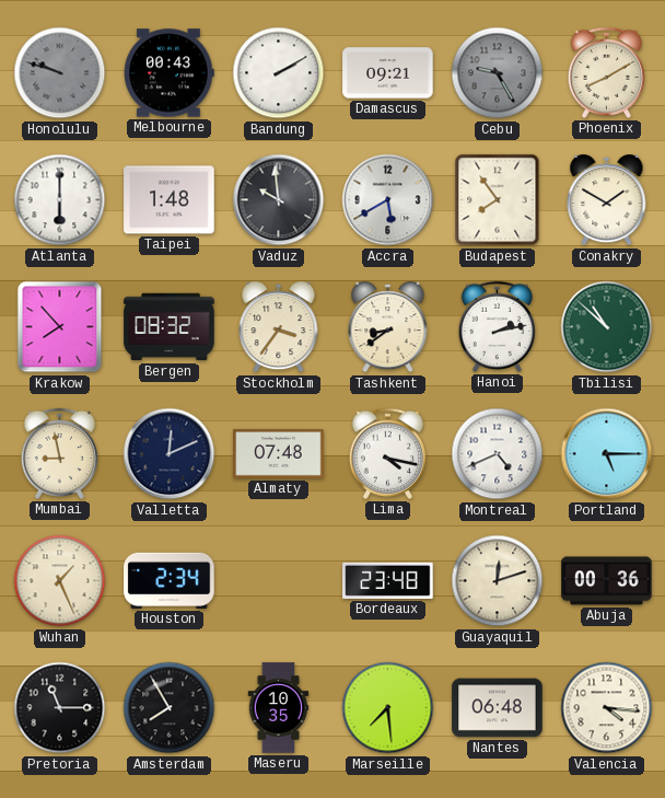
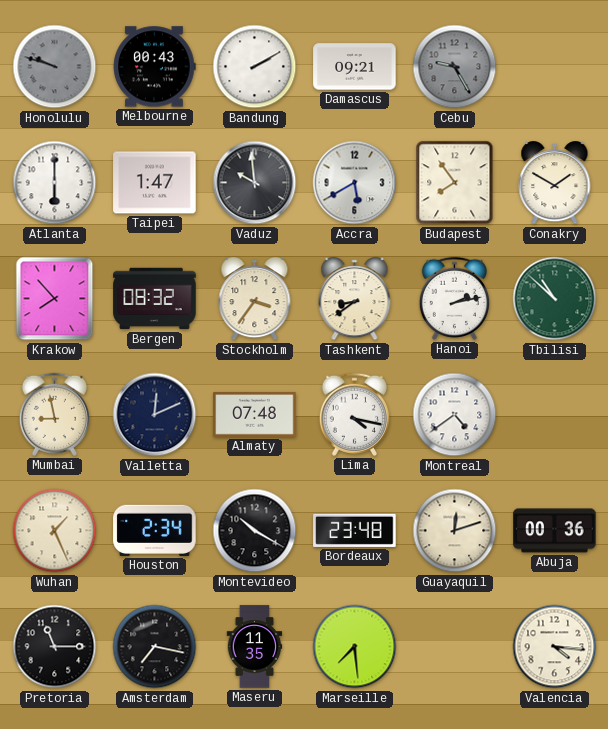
Phoenix: 8:10 -> none (606, 72)
Taipei: 1:48 -> 1:47 (155, 183)
Montreal: 4:41 -> 4:39 (455, 415)
Portland: 5:15 -> none (607, 454)
Montevideo: none -> 10:20 (255, 531)
Amsterdam: 7:55 -> 7:17 (155, 647)
Maseru: 10:35 -> 11:35 (255, 647)
Nantes: 06:48 -> none (498, 708)
